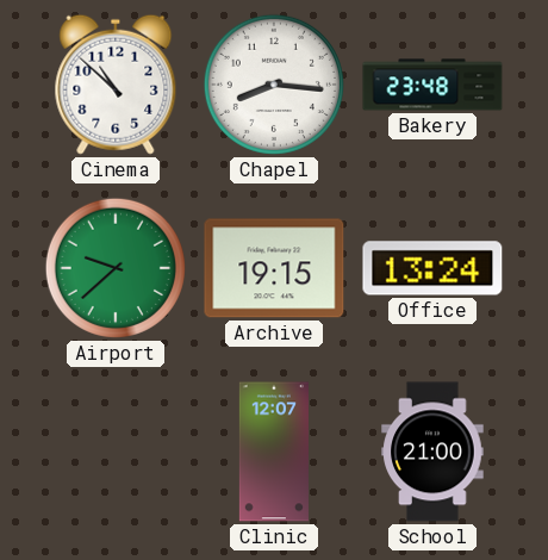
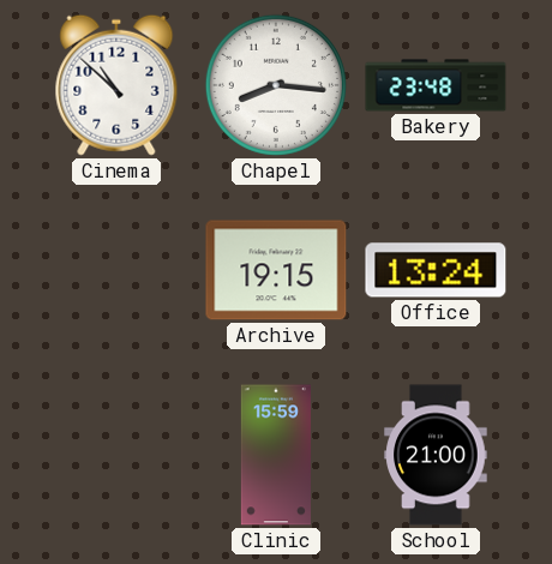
Airport: 9:38 -> none (116, 268)
Clinic: 12:07 -> 15:59 (276, 455)
